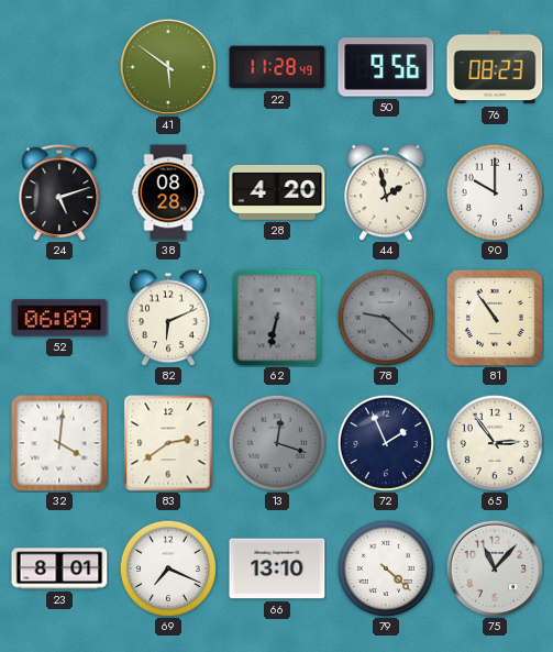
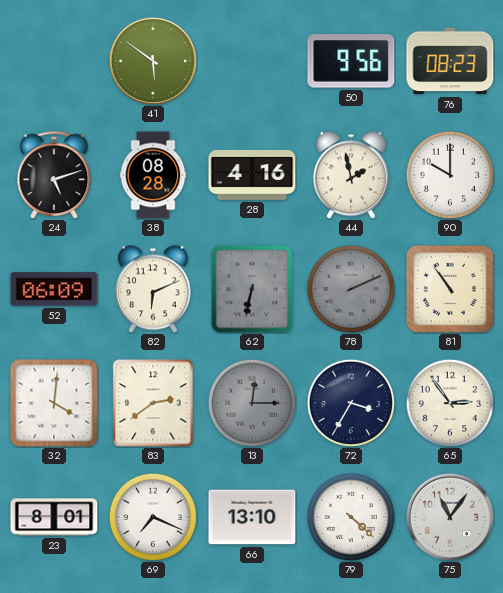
22: 11:28 -> none (277, 67)
28: 4:20 -> 4:16 (252, 175)
78: 9:22 -> 2:11 (350, 288)
13: 12:18 -> 12:15 (251, 402)
72: 1:56 -> 3:35 (350, 402)
75: 11:07 -> 11:06 (449, 516)
